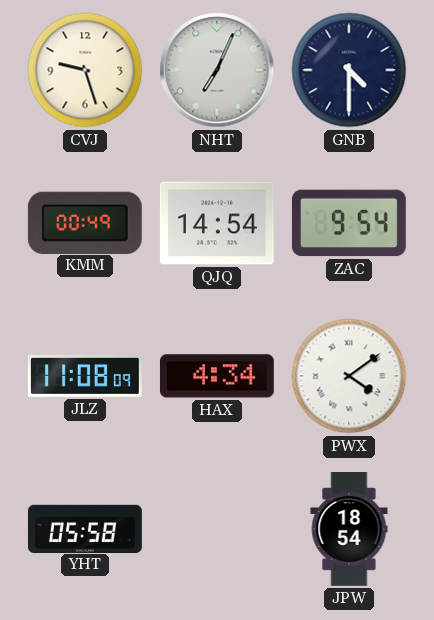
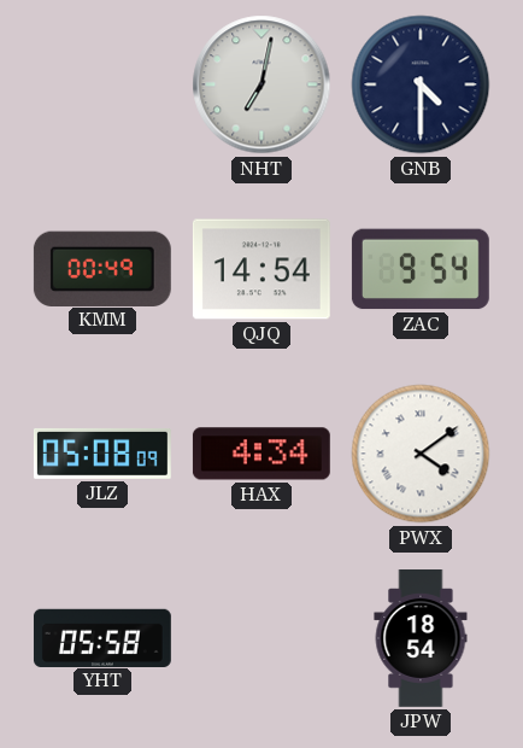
CVJ: 9:27 -> none (85, 70)
NHT: 7:04 -> 7:02 (261, 84)
JLZ: 11:08 -> 05:08 (102, 454)
